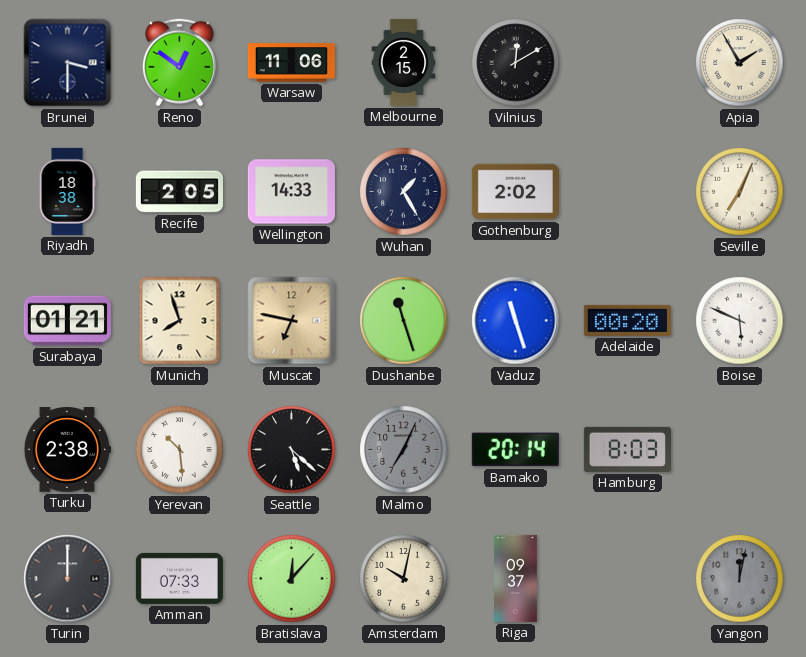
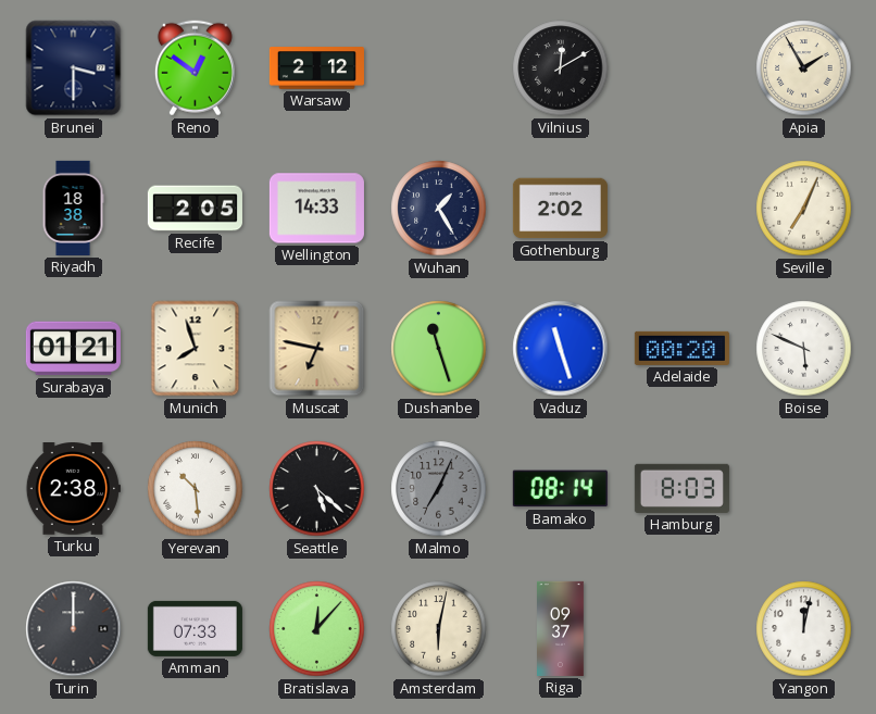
Warsaw: 11:06 -> 2:12 (316, 68)
Melbourne: 2:15 -> none (404, 62)
Bamako: 20:14 -> 08:14 (560, 489)
Amsterdam: 10:02 -> 6:02 (439, 629)
Yangon dial: grey -> white (804, 629)
